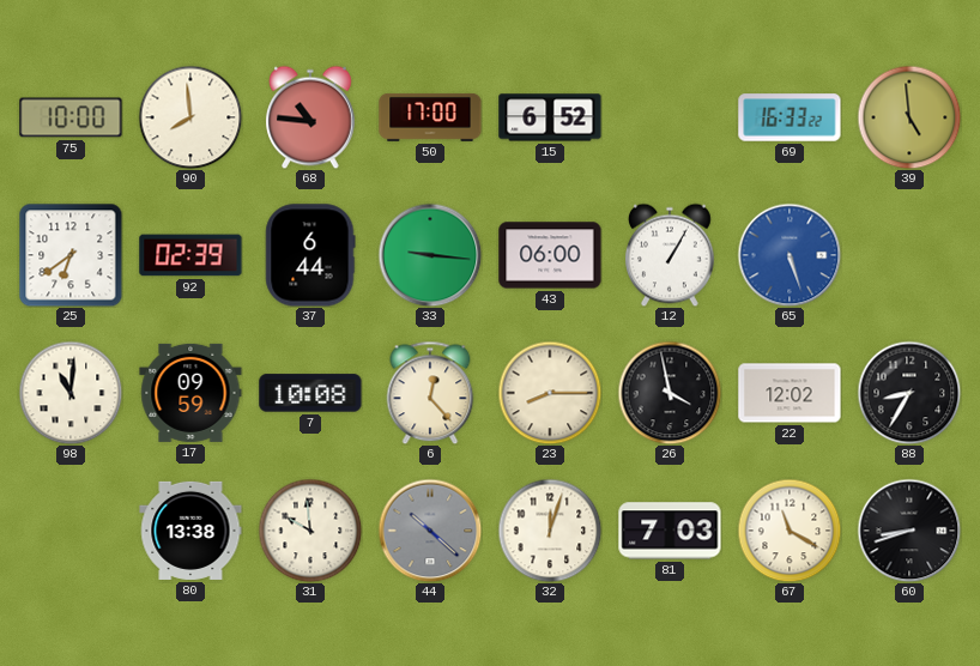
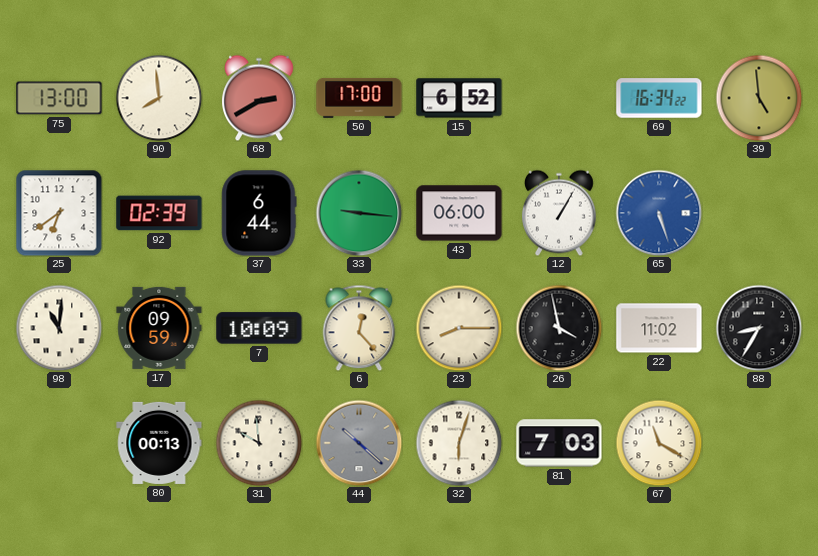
75: 10:00 -> 13:00 (59, 98)
68: 10:46 -> 2:40 (260, 98)
69: 16:33 -> 16:34 (659, 98)
7: 10:08 -> 10:09 (259, 328)
22: 12:02 -> 11:02 (659, 328)
80: 13:38 -> 00:13 (159, 443)
32: 12:03 -> 6:03 (459, 443)
60: 8:42 -> none (909, 531)
